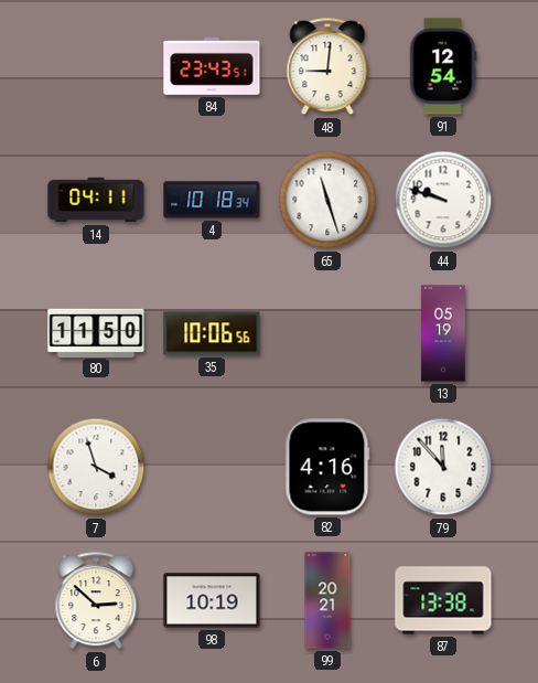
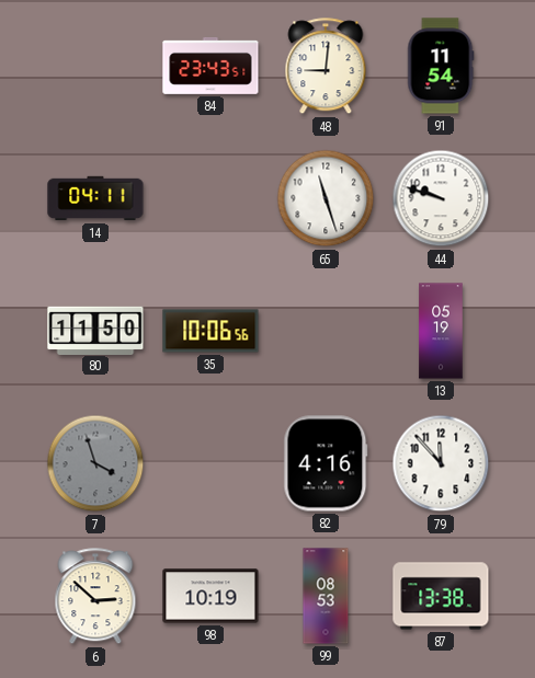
91: 12:54 -> 11:54 (441, 66)
4: 10:18 -> none (212, 200)
7 dial: white -> grey (95, 463)
99: 20:21 -> 08:53 (326, 596)
